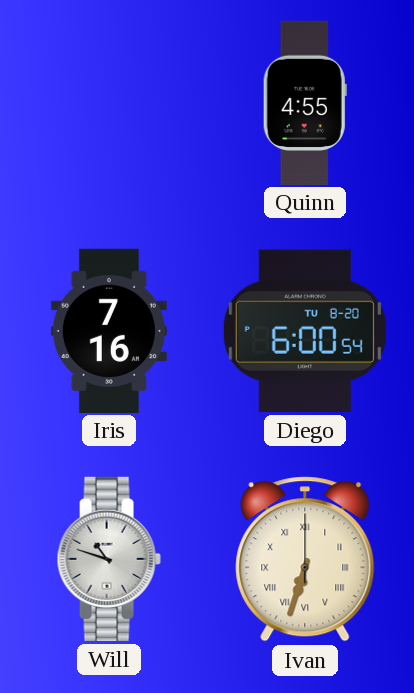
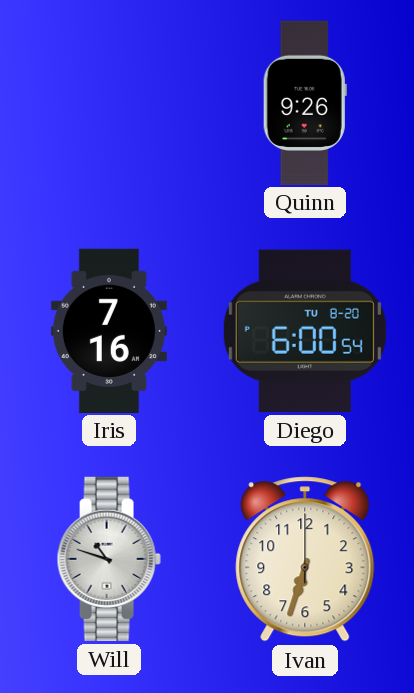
Quinn: 4:55 -> 9:26 (305, 102)
Ivan numerals: Roman -> Arabic (305, 559)
